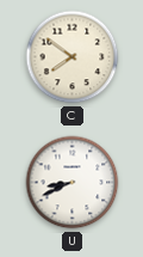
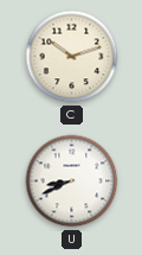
C: 7:51 -> 10:12 (72, 57)
